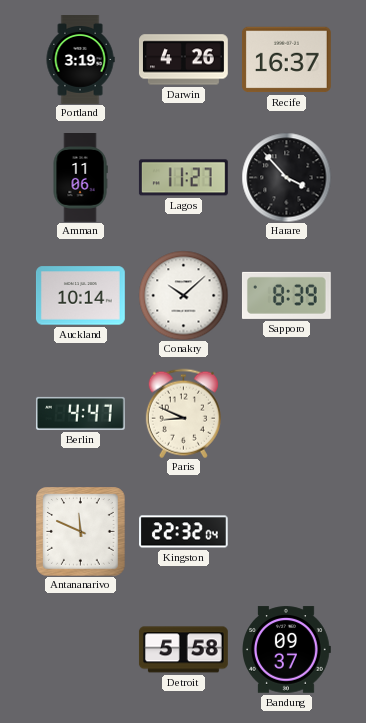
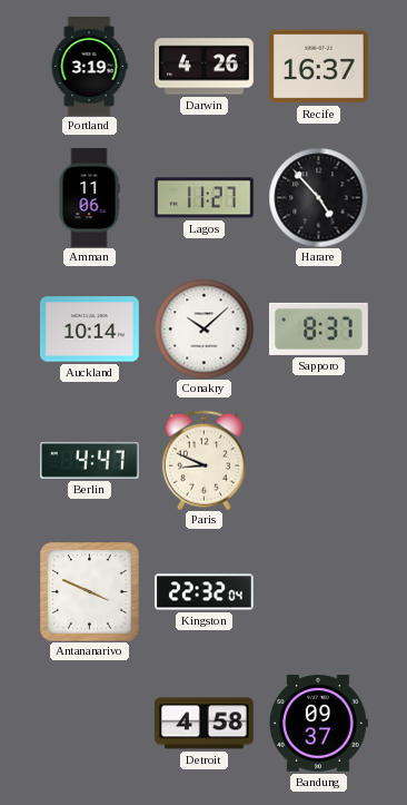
Harare: 3:53 -> 4:53 (318, 197)
Sapporo: 8:39 -> 8:37 (318, 328)
Antananarivo: 11:49 -> 3:49 (89, 591)
Detroit: 5:58 -> 4:58 (203, 724)
